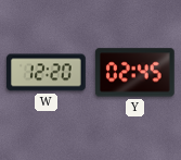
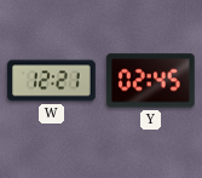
W: 12:20 -> 12:21 (52, 81)
